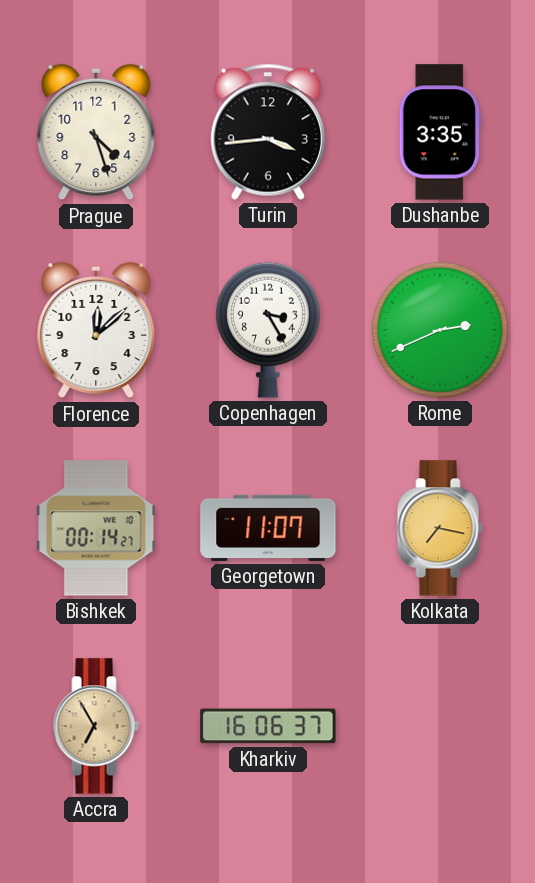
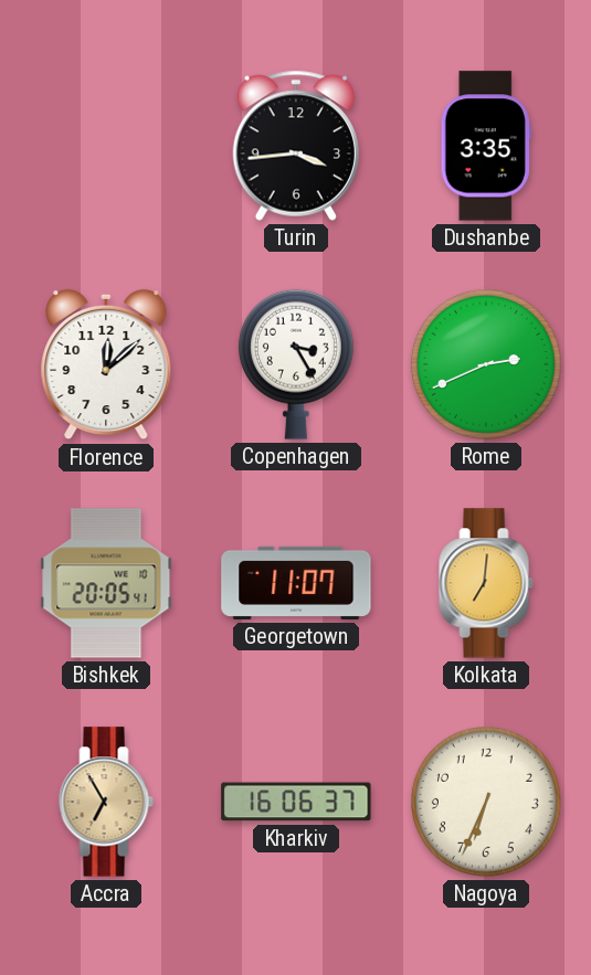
Prague: 4:27 -> none (96, 132)
Bishkek: 00:14 -> 20:05 (106, 583)
Kolkata: 7:17 -> 7:01 (486, 583)
Nagoya: none -> 6:34 (486, 802)
